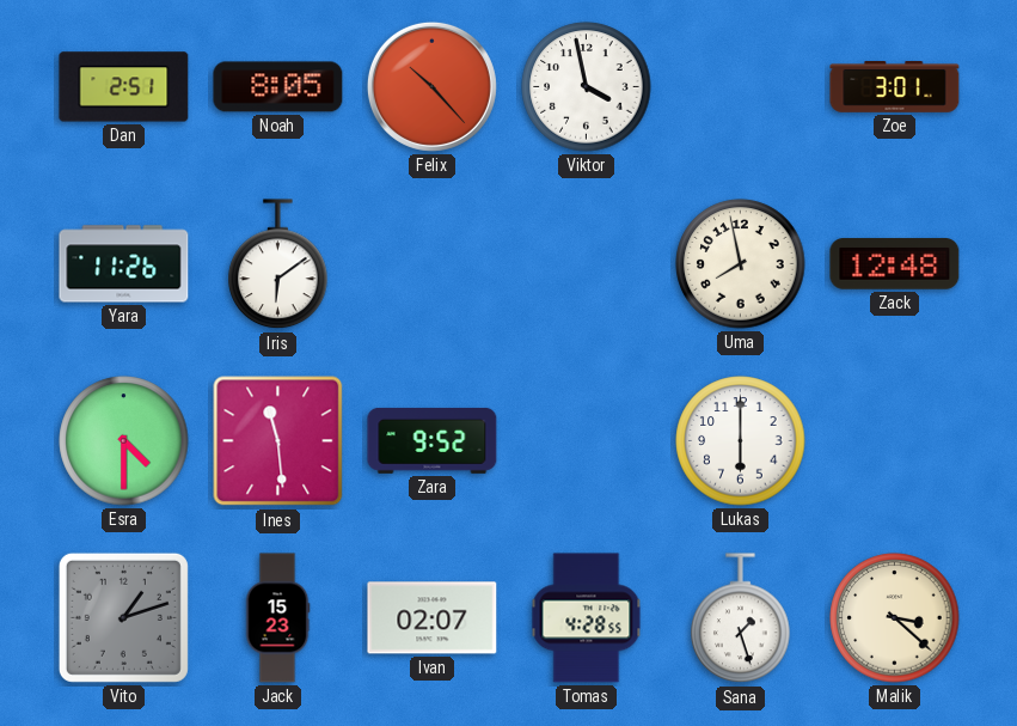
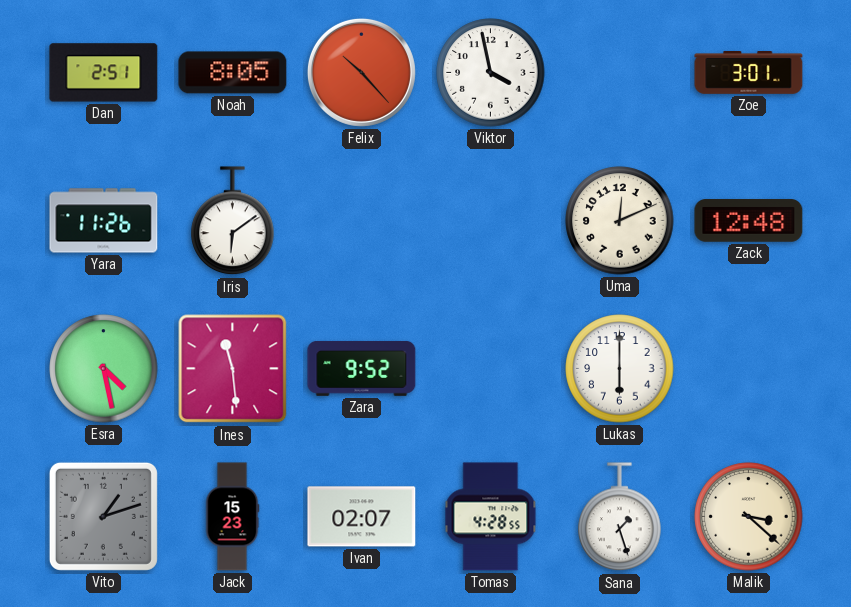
Uma: 7:58 -> 12:11 (620, 221)
Esra: 4:30 -> 4:28 (104, 369)
